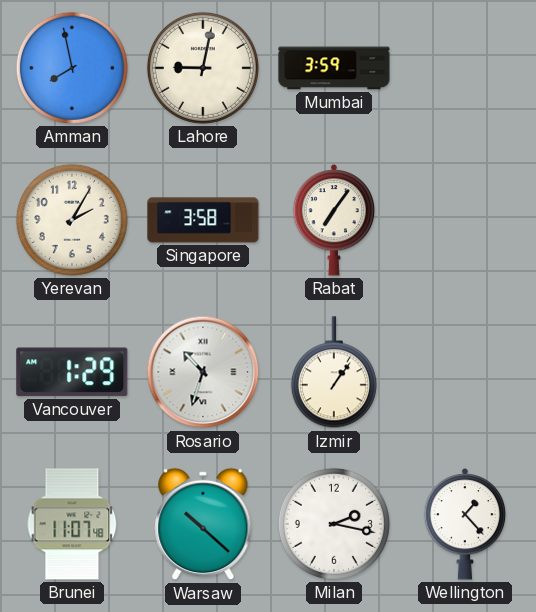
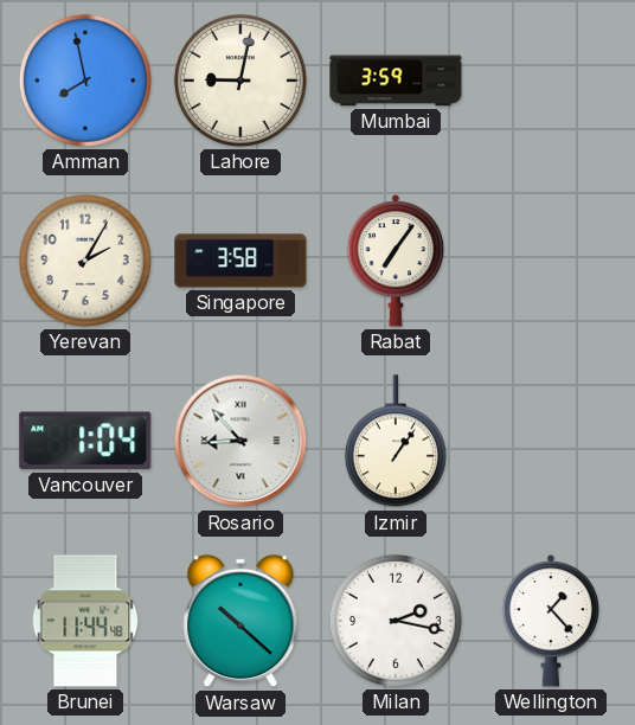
Vancouver: 1:29 -> 1:04 (85, 441)
Rosario: 10:33 -> 8:53 (240, 441)
Brunei: 11:07 -> 11:44 (85, 621)
